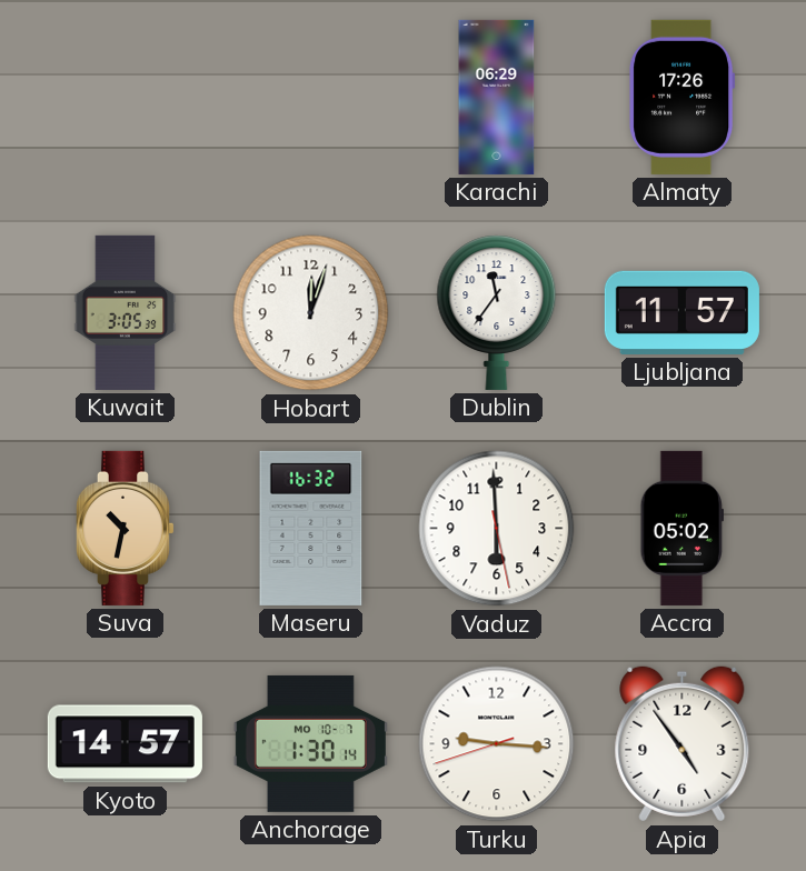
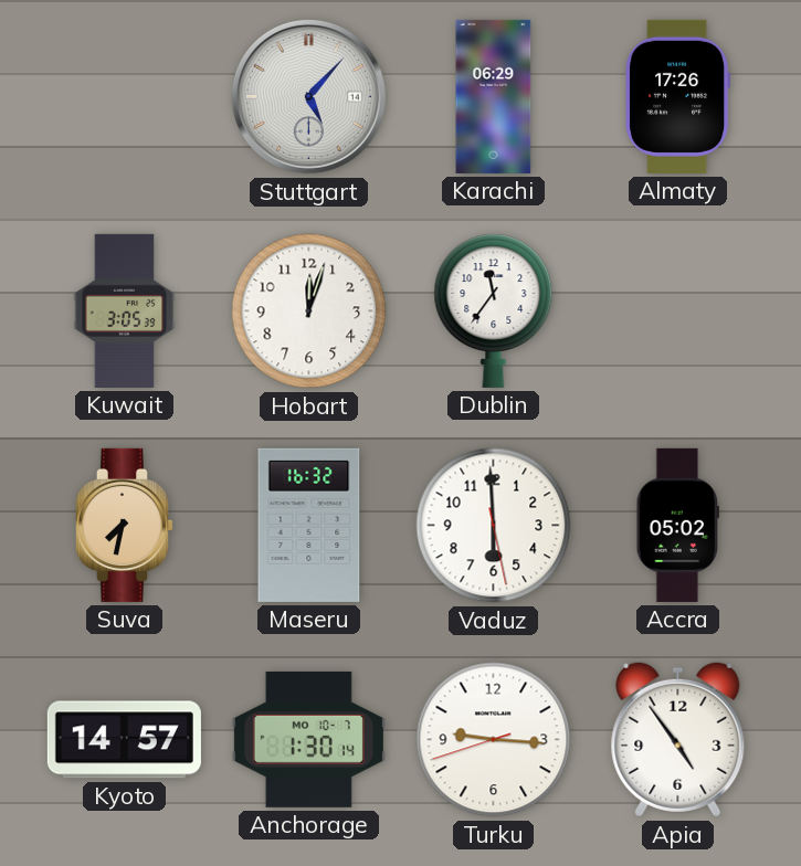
Stuttgart: none -> 5:07 (308, 96)
Ljubljana: 11:57 -> none (681, 312)
Suva: 10:32 -> 7:32 (124, 525)
